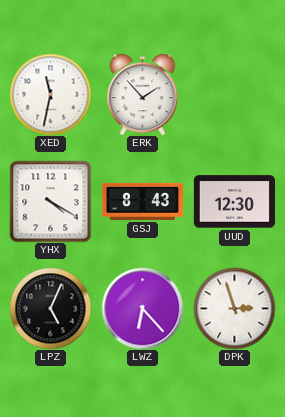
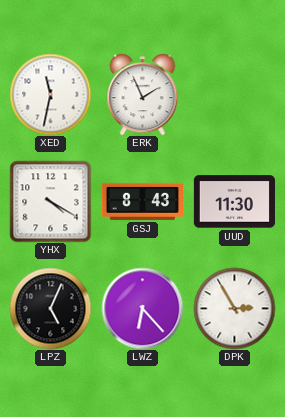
ERK: 1:53 -> 1:56 (143, 94)
UUD: 12:30 -> 11:30 (234, 202)
DPK: 2:57 -> 2:55 (234, 308)
